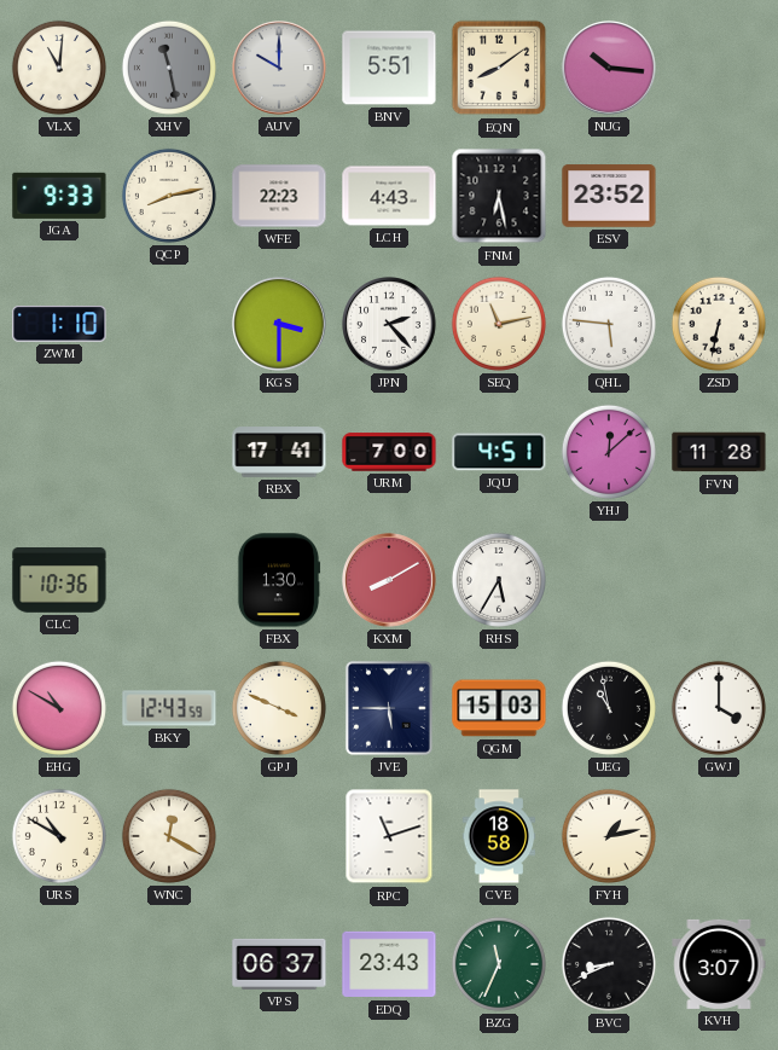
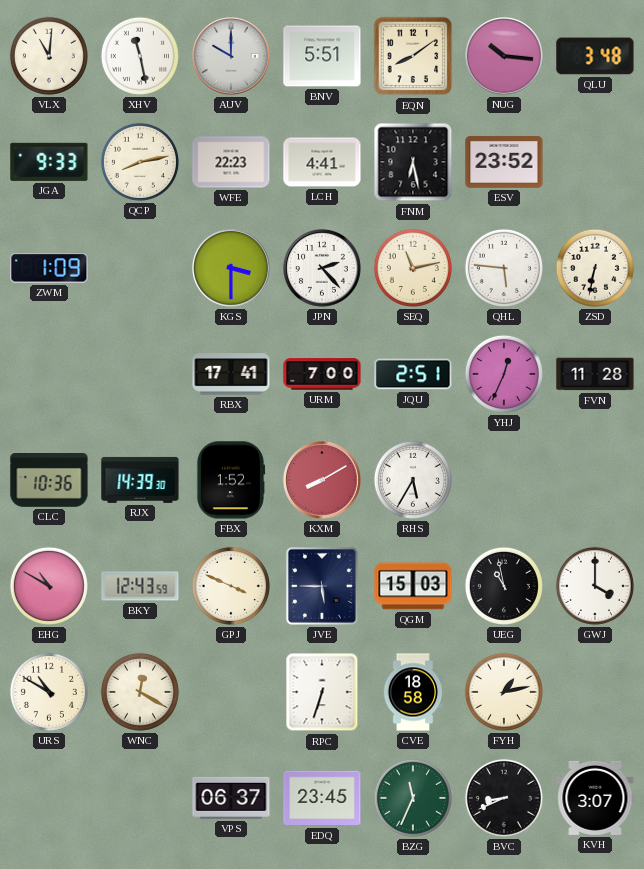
XHV dial: grey -> white (140, 56)
QLU: none -> 3:48 (595, 56)
LCH: 4:43 -> 4:41 (322, 162)
ZWM: 1:10 -> 1:09 (49, 268)
JQU: 4:51 -> 2:51 (413, 374)
YHJ: 12:08 -> 12:34 (504, 374)
RJX: none -> 14:39 (140, 480)
FBX: 1:30 -> 1:52 (231, 480)
RPC: 11:12 -> 6:33 (322, 692)
EDQ: 23:43 -> 23:45 (322, 798)
